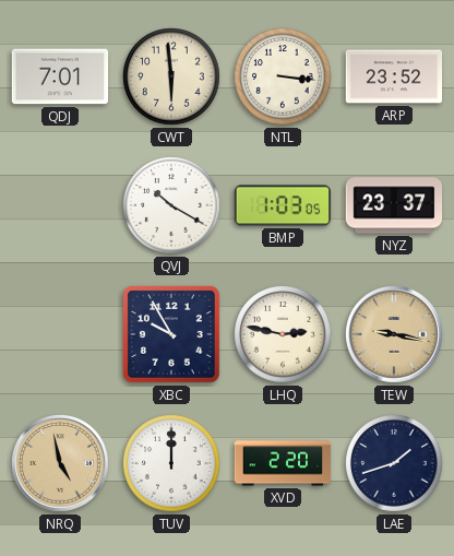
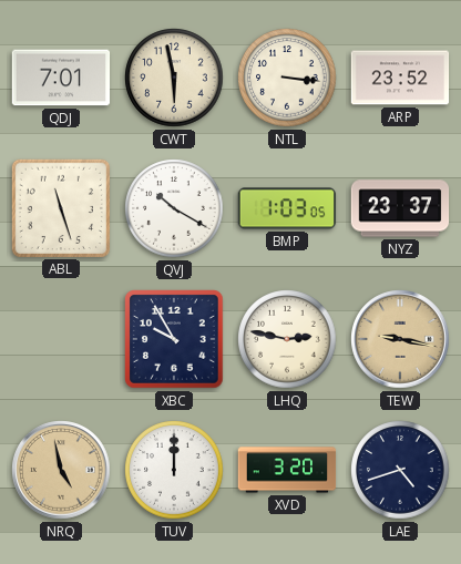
CWT: 5:59 -> 5:58 (174, 78)
ABL: none -> 11:27 (60, 207)
XVD: 2:20 -> 3:20 (287, 470)
LAE: 1:42 -> 4:42 (400, 470)
